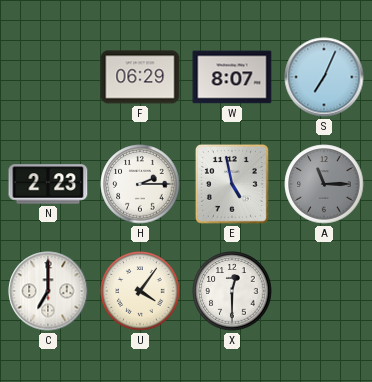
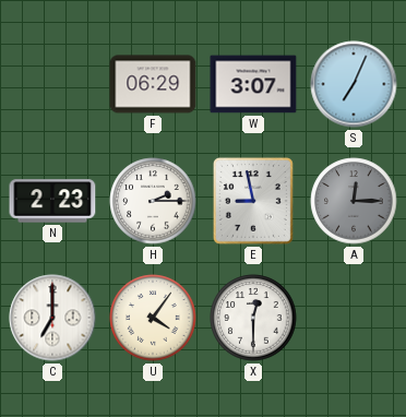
W: 8:07 -> 3:07 (253, 84)
E: 4:58 -> 8:58 (253, 201)
A: 11:15 -> 12:15 (354, 201)
